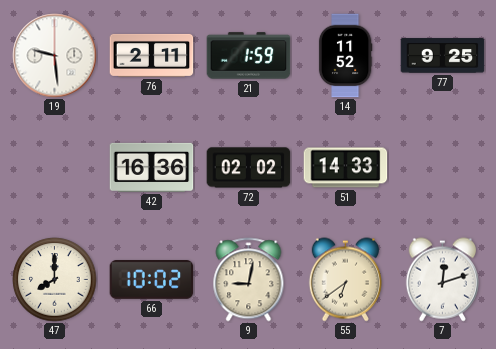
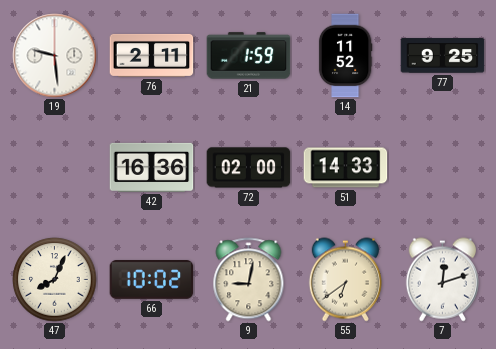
72: 02:02 -> 02:00 (249, 168)
47: 8:00 -> 8:04 (55, 280)
